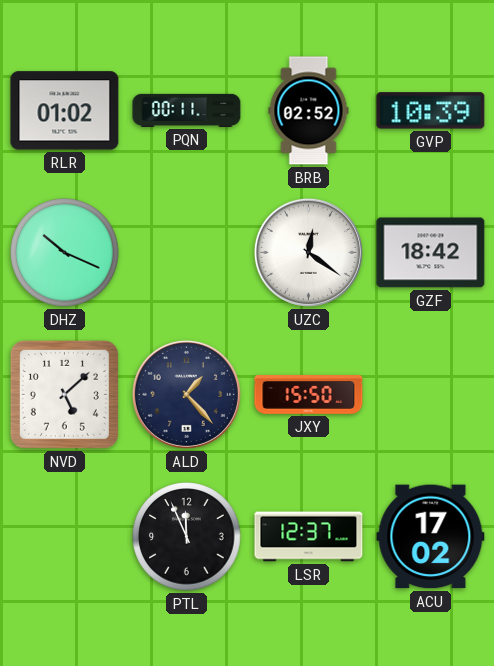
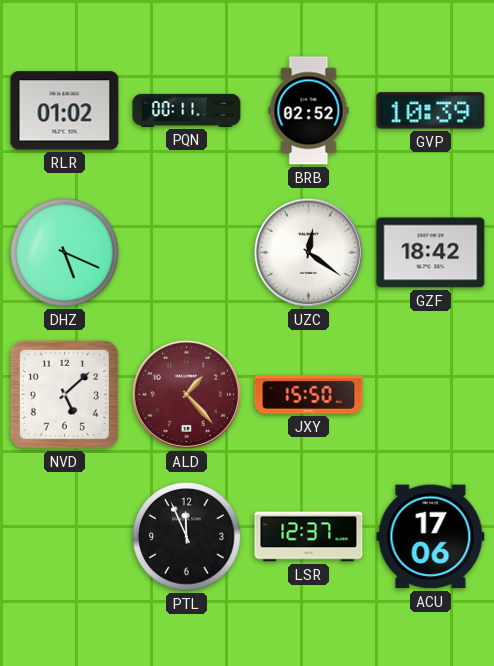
DHZ: 10:19 -> 5:19 (65, 253)
ALD dial: navy -> burgundy (186, 394)
ACU: 17:02 -> 17:06 (431, 537)
